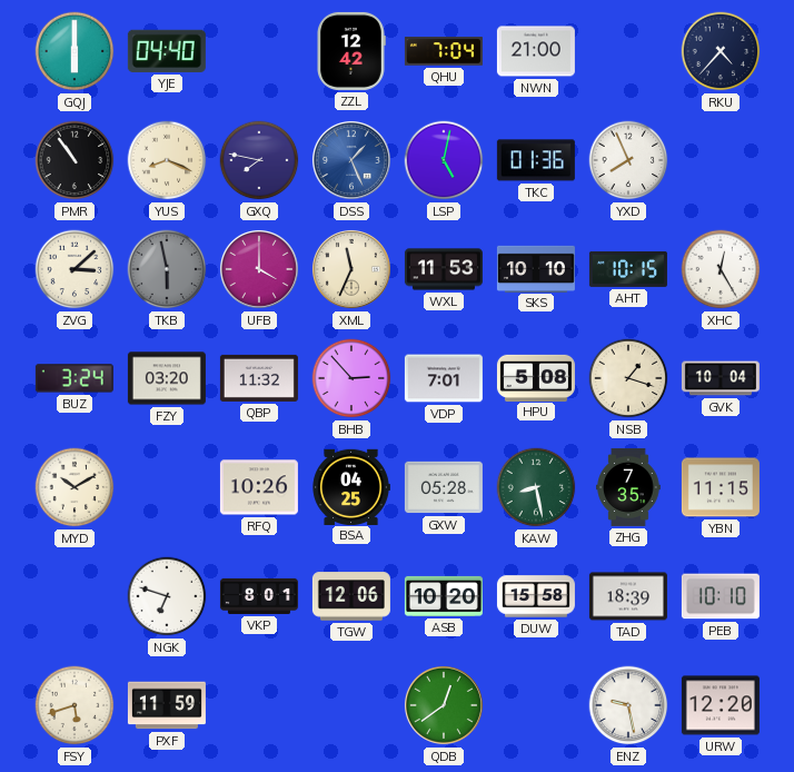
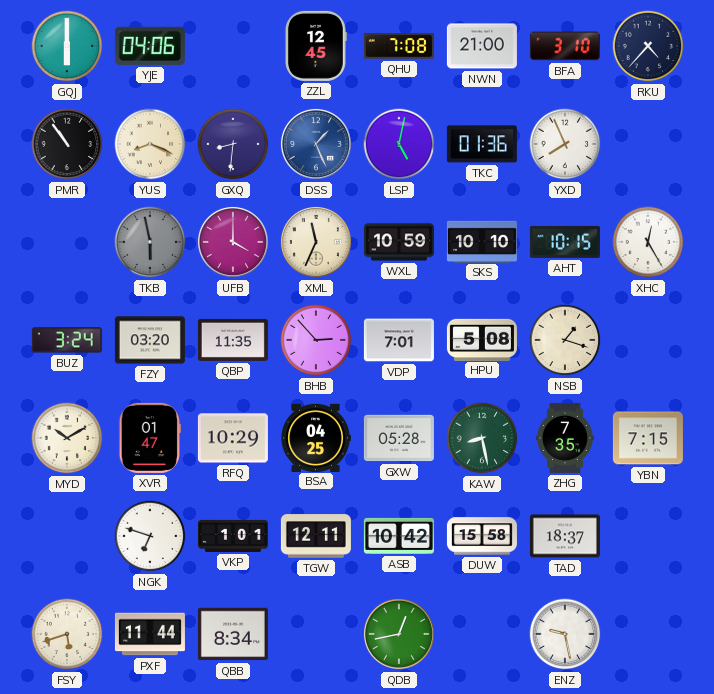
YJE: 04:40 -> 04:06 (150, 46)
ZZL: 12:42 -> 12:45 (316, 46)
QHU: 7:04 -> 7:08 (399, 46)
BFA: none -> 3:10 (565, 46)
GXQ: 7:47 -> 8:31 (233, 144)
ZVG: 3:08 -> none (75, 269)
WXL: 11:53 -> 10:59 (399, 242)
QBP: 11:32 -> 11:35 (233, 340)
GVK: 10:04 -> none (721, 378)
XVR: none -> 01:47 (150, 438)
RFQ: 10:26 -> 10:29 (233, 438)
YBN: 11:15 -> 7:15 (648, 438)
VKP: 8:01 -> 1:01 (233, 536)
TGW: 12:06 -> 12:11 (316, 536)
ASB: 10:20 -> 10:42 (399, 536)
TAD: 18:39 -> 18:37 (565, 536)
PEB: 10:10 -> none (721, 596)
PXF: 11:59 -> 11:44 (150, 634)
QBB: none -> 8:34 (233, 634)
QDB: 12:39 -> 12:43 (399, 634)
URW: 12:20 -> none (721, 705)
